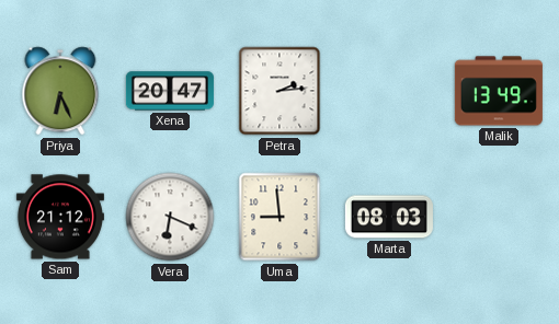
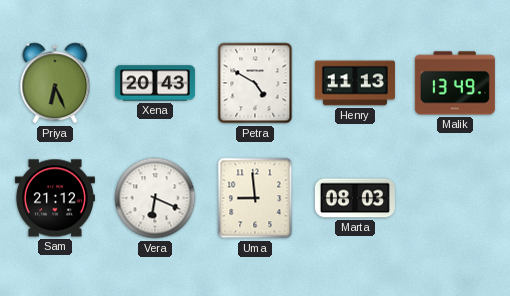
Xena: 20:47 -> 20:43 (155, 83)
Petra: 2:14 -> 4:50 (255, 83)
Henry: none -> 11:13 (355, 83)
